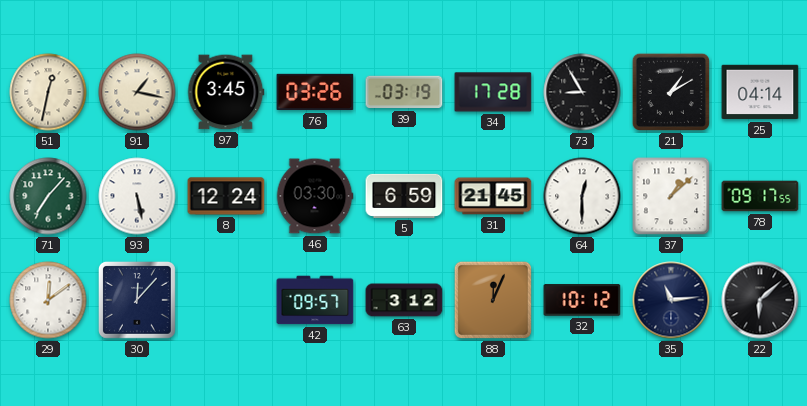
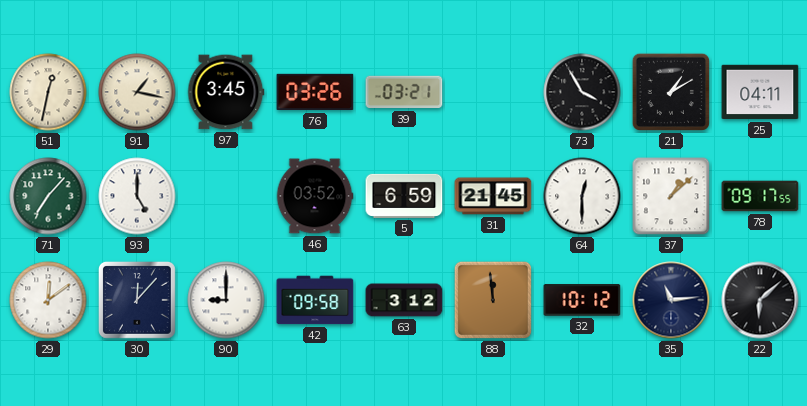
39: 03:19 -> 03:21 (404, 92)
34: 17:28 -> none (493, 92)
73: 8:55 -> 3:55 (582, 92)
25: 04:14 -> 04:11 (760, 92)
93: 5:28 -> 5:00 (137, 196)
8: 12:24 -> none (226, 196)
46: 03:30 -> 03:52 (315, 196)
90: none -> 9:00 (226, 300)
42: 09:57 -> 09:58 (315, 300)
88: 12:04 -> 11:59 (493, 300)
